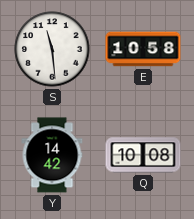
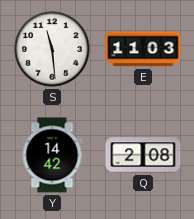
E: 10:58 -> 11:03 (143, 49)
Q: 10:08 -> 2:08 (143, 155)
